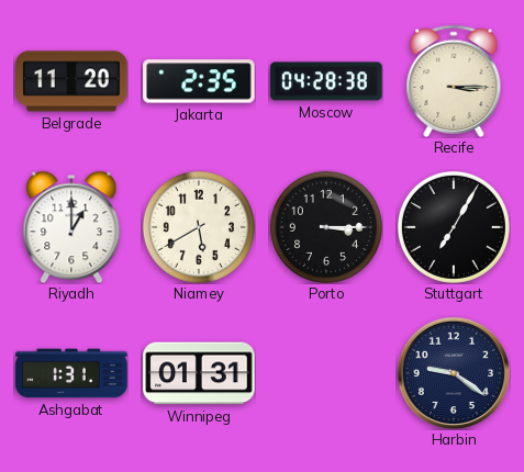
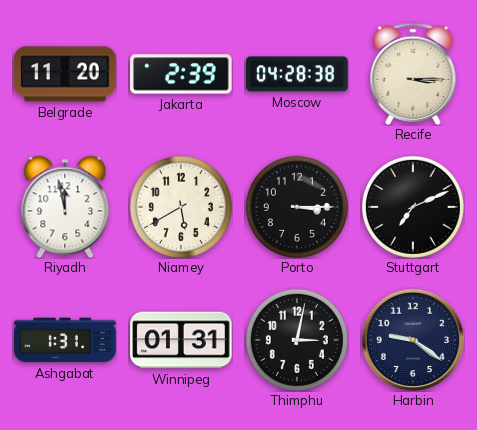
Jakarta: 2:35 -> 2:39 (181, 74)
Riyadh: 1:00 -> 11:58 (65, 207)
Stuttgart: 7:05 -> 7:11 (413, 207)
Thimphu: none -> 3:02 (297, 340)
